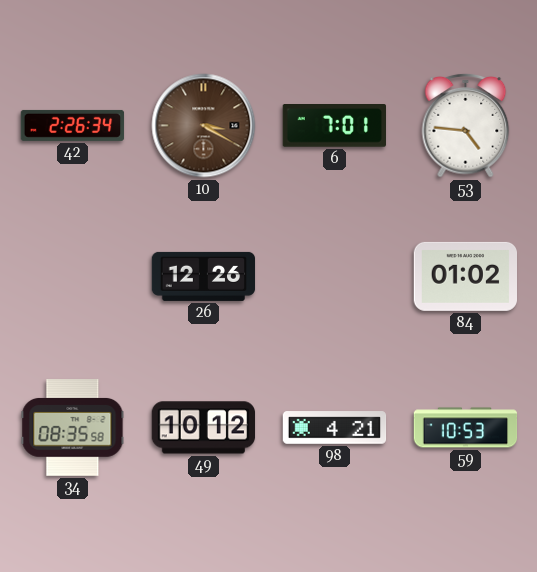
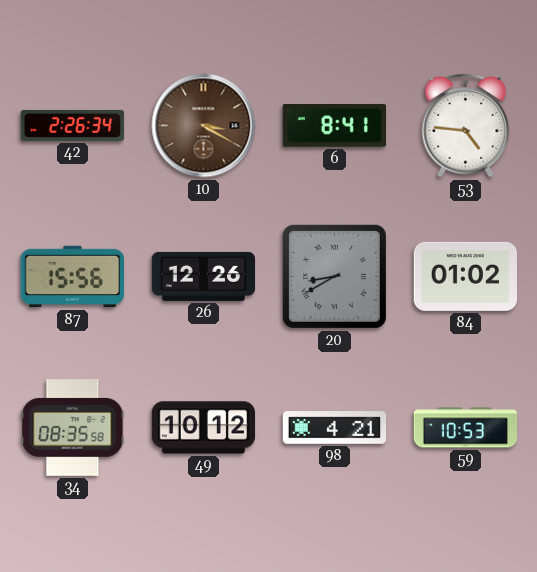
6: 7:01 -> 8:41 (334, 126)
87: none -> 15:56 (73, 277)
20: none -> 8:40 (334, 276)
